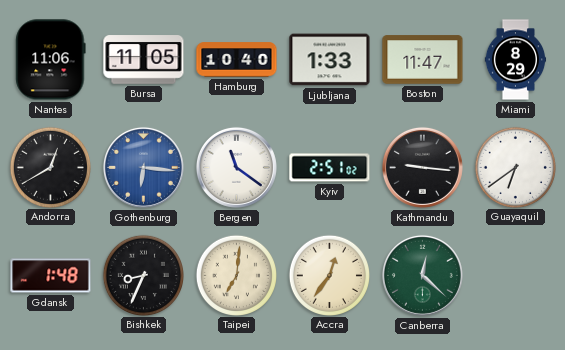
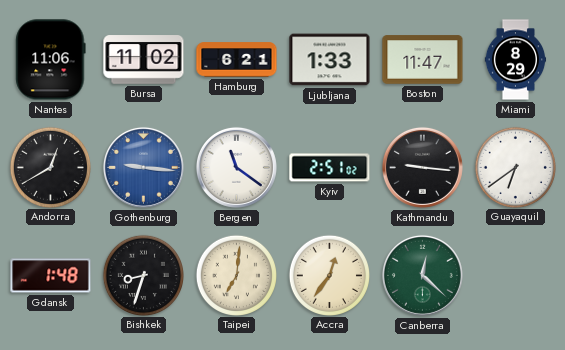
Bursa: 11:05 -> 11:02 (144, 60)
Hamburg: 10:40 -> 6:21 (237, 60)
Gothenburg: 6:16 -> 9:16 (143, 167)
Bishkek: 8:34 -> 8:33 (143, 275)
